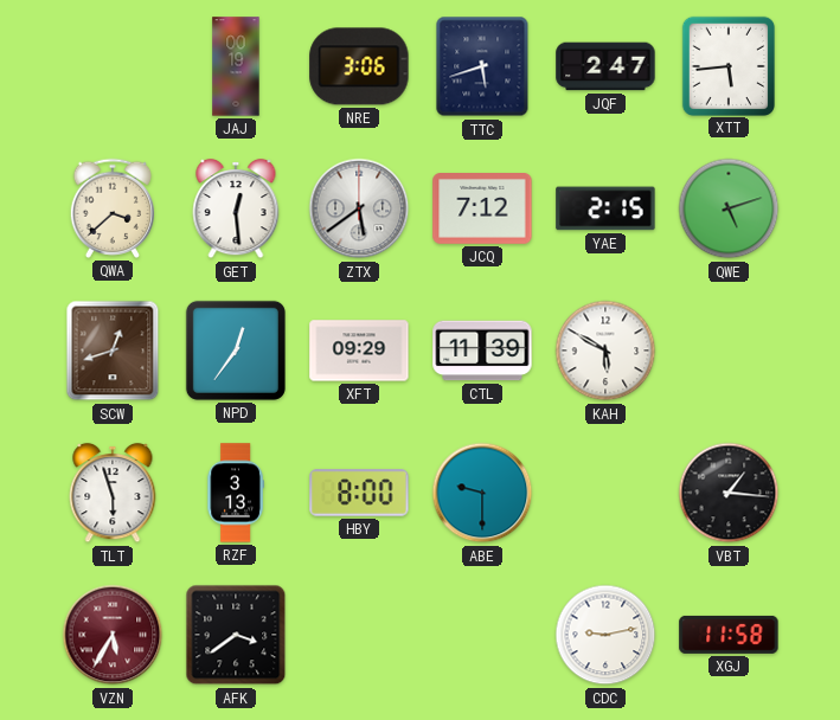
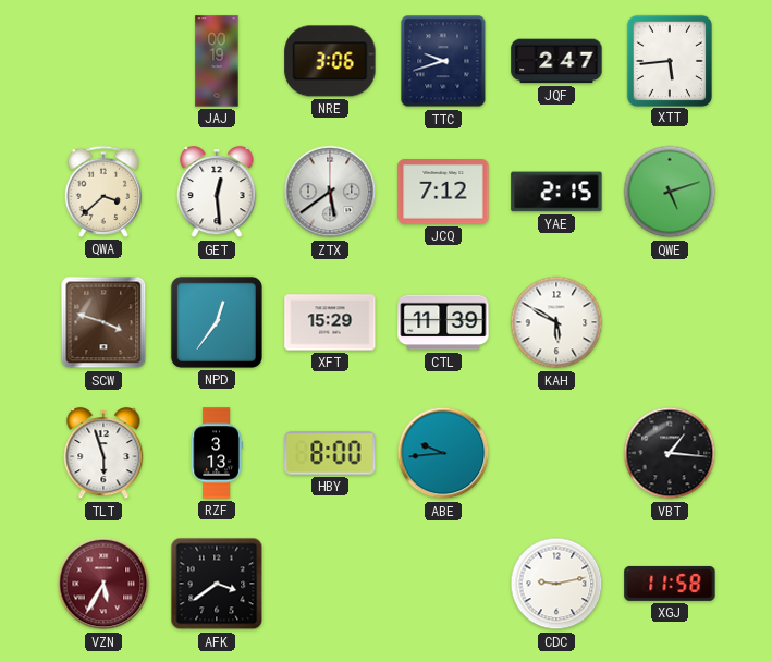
TTC: 5:42 -> 9:42 (443, 61)
SCW: 12:42 -> 3:48 (103, 322)
XFT: 09:29 -> 15:29 (330, 322)
ABE: 9:30 -> 9:44 (443, 453)
